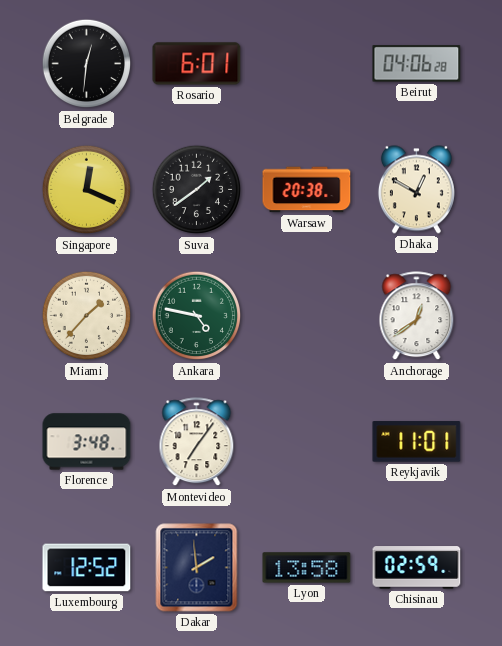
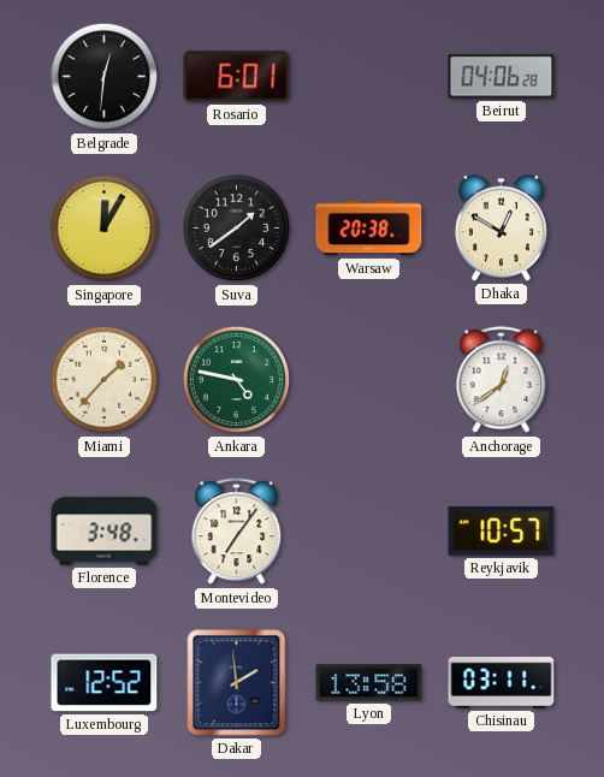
Singapore: 12:19 -> 12:05 (105, 229)
Reykjavik: 11:01 -> 10:57 (502, 532)
Chisinau: 02:59 -> 03:11 (502, 683)
